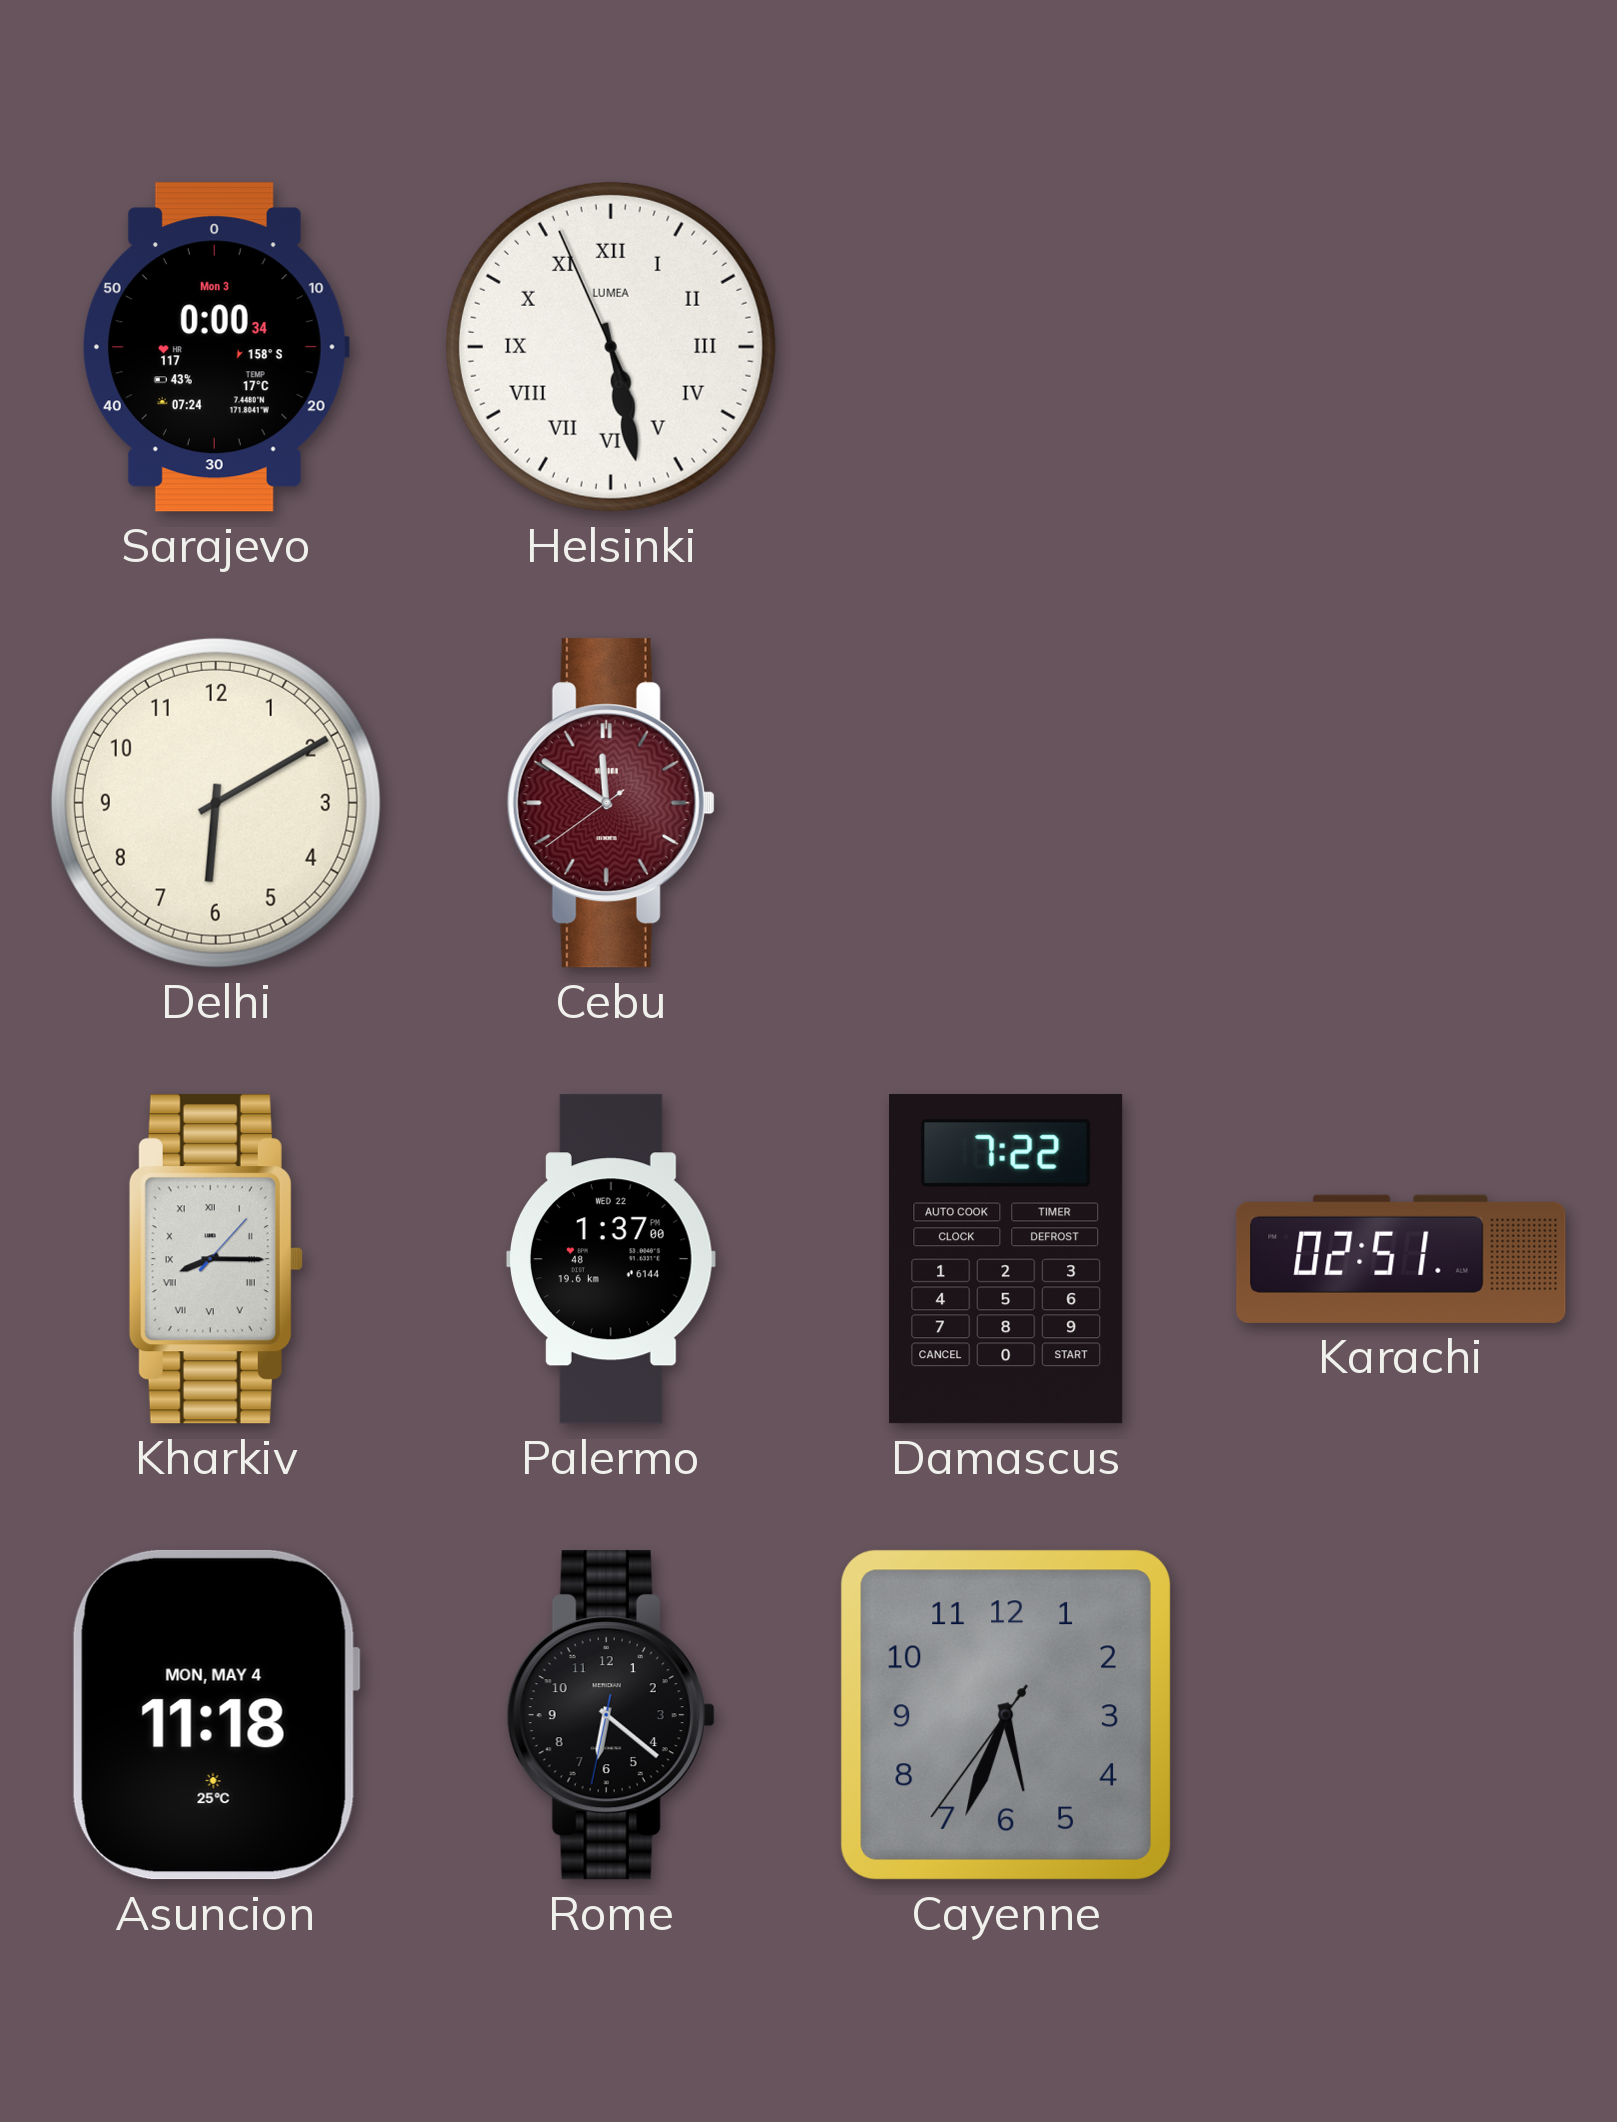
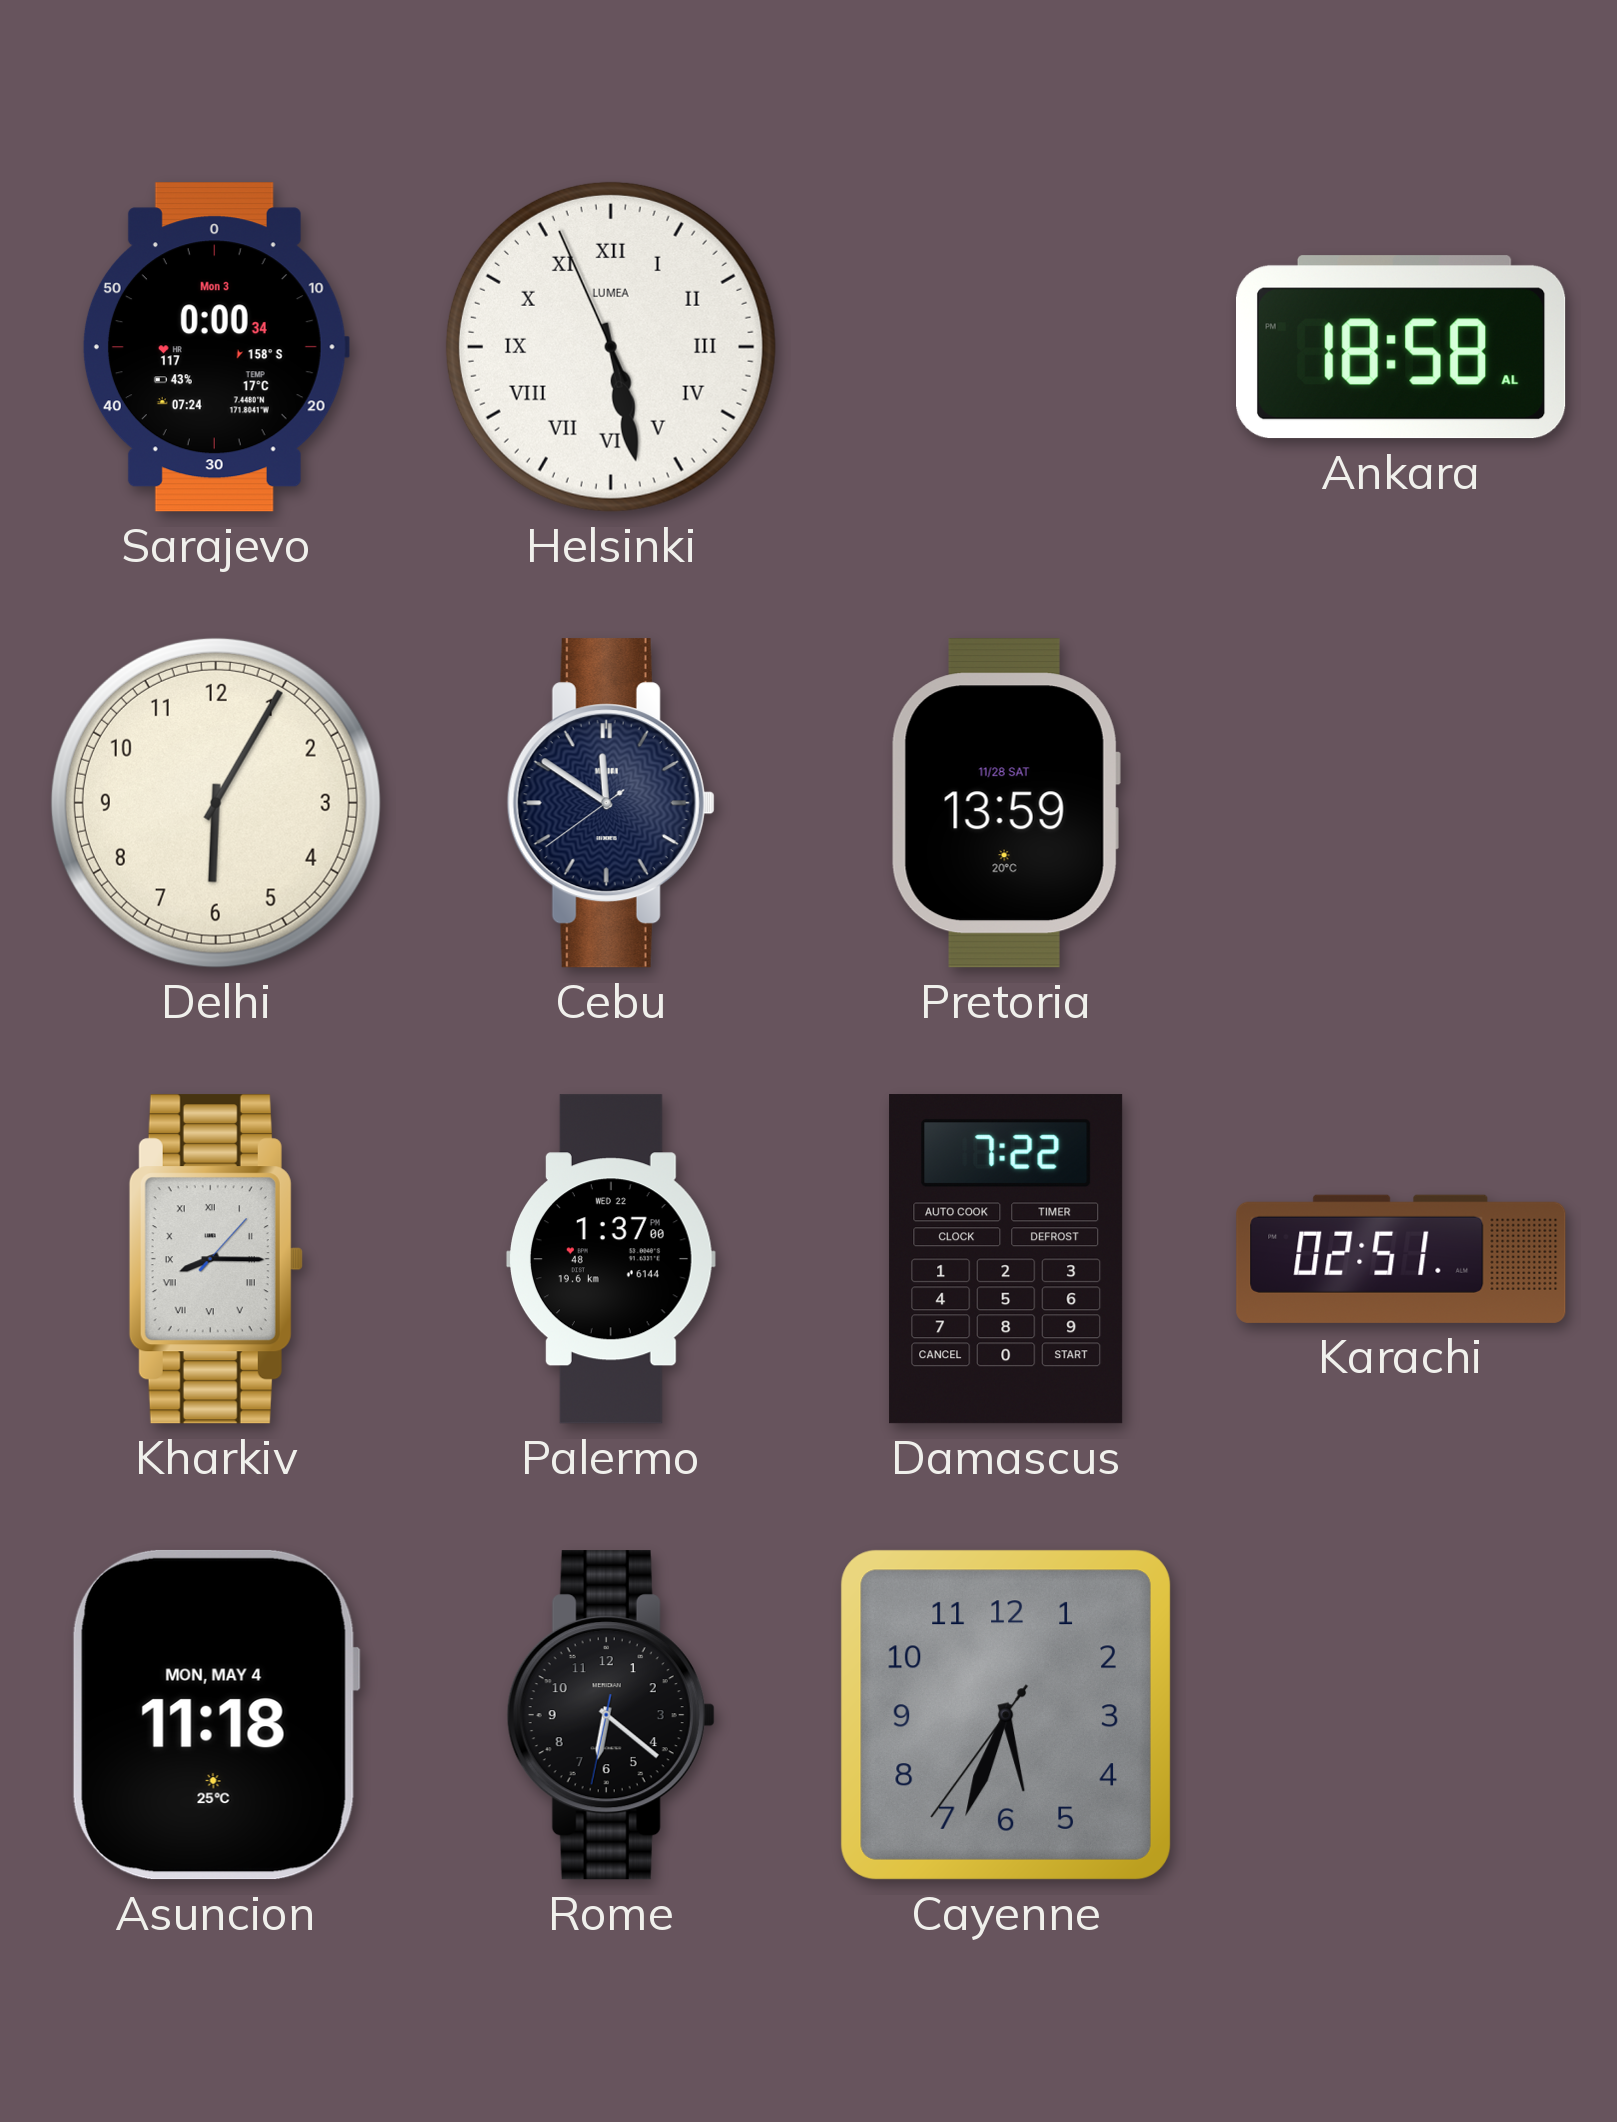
Ankara: none -> 18:58 (1402, 347)
Delhi: 6:10 -> 6:05 (216, 803)
Cebu dial: burgundy -> navy (611, 803)
Pretoria: none -> 13:59 (1006, 803)
